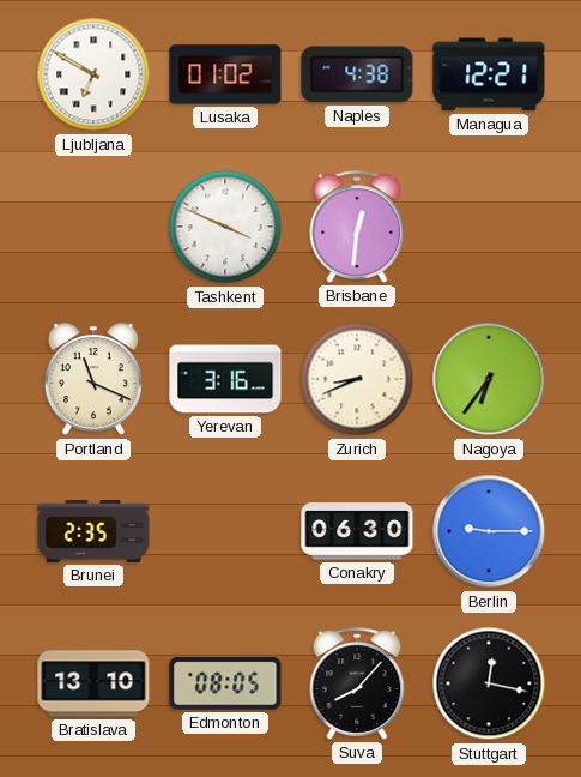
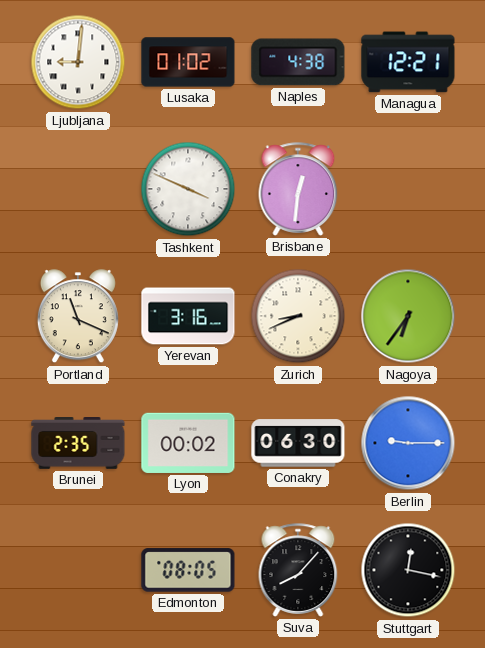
Ljubljana: 6:50 -> 9:01 (78, 62)
Lyon: none -> 00:02 (188, 443)
Bratislava: 13:10 -> none (93, 683)
